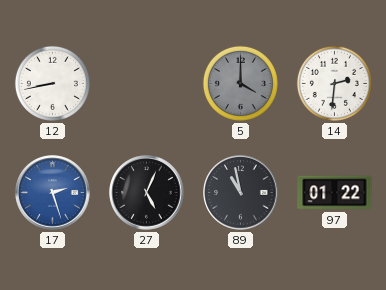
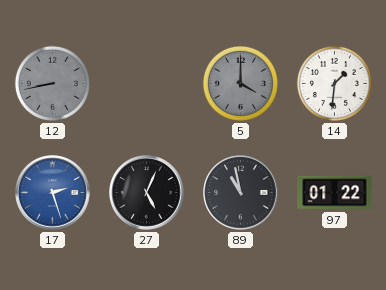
12 dial: white -> grey (52, 83)
14: 2:31 -> 1:31 (334, 83)
